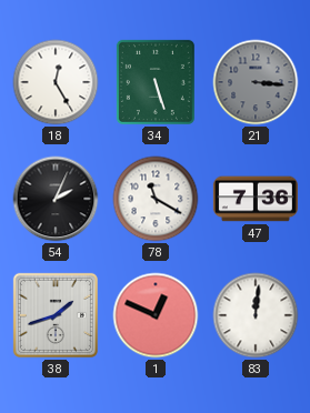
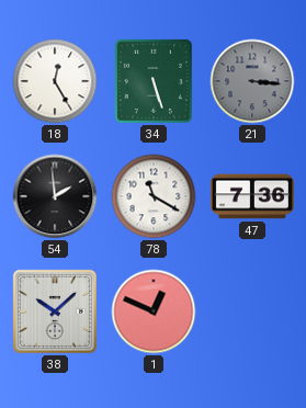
54: 2:04 -> 1:59 (55, 196)
38: 1:42 -> 10:08 (55, 311)
83: 12:01 -> none (256, 315)
